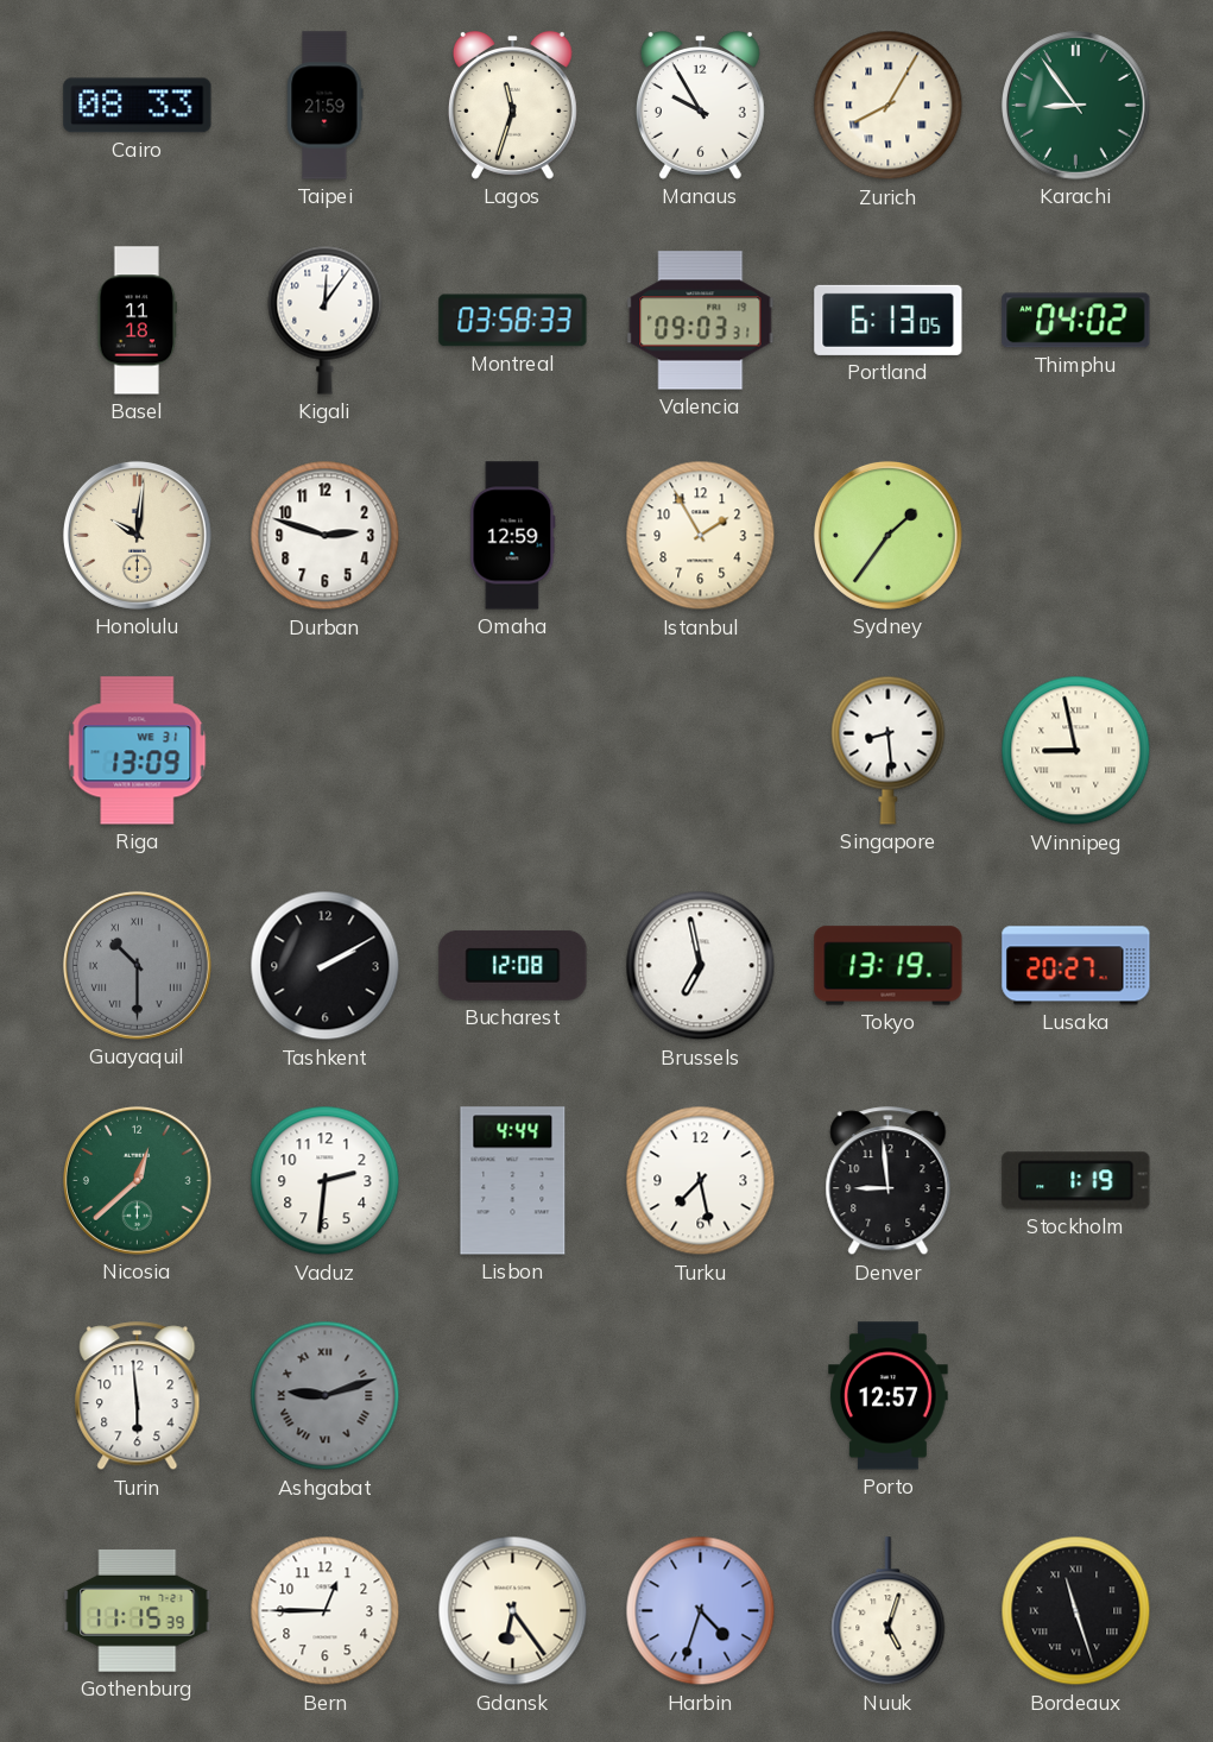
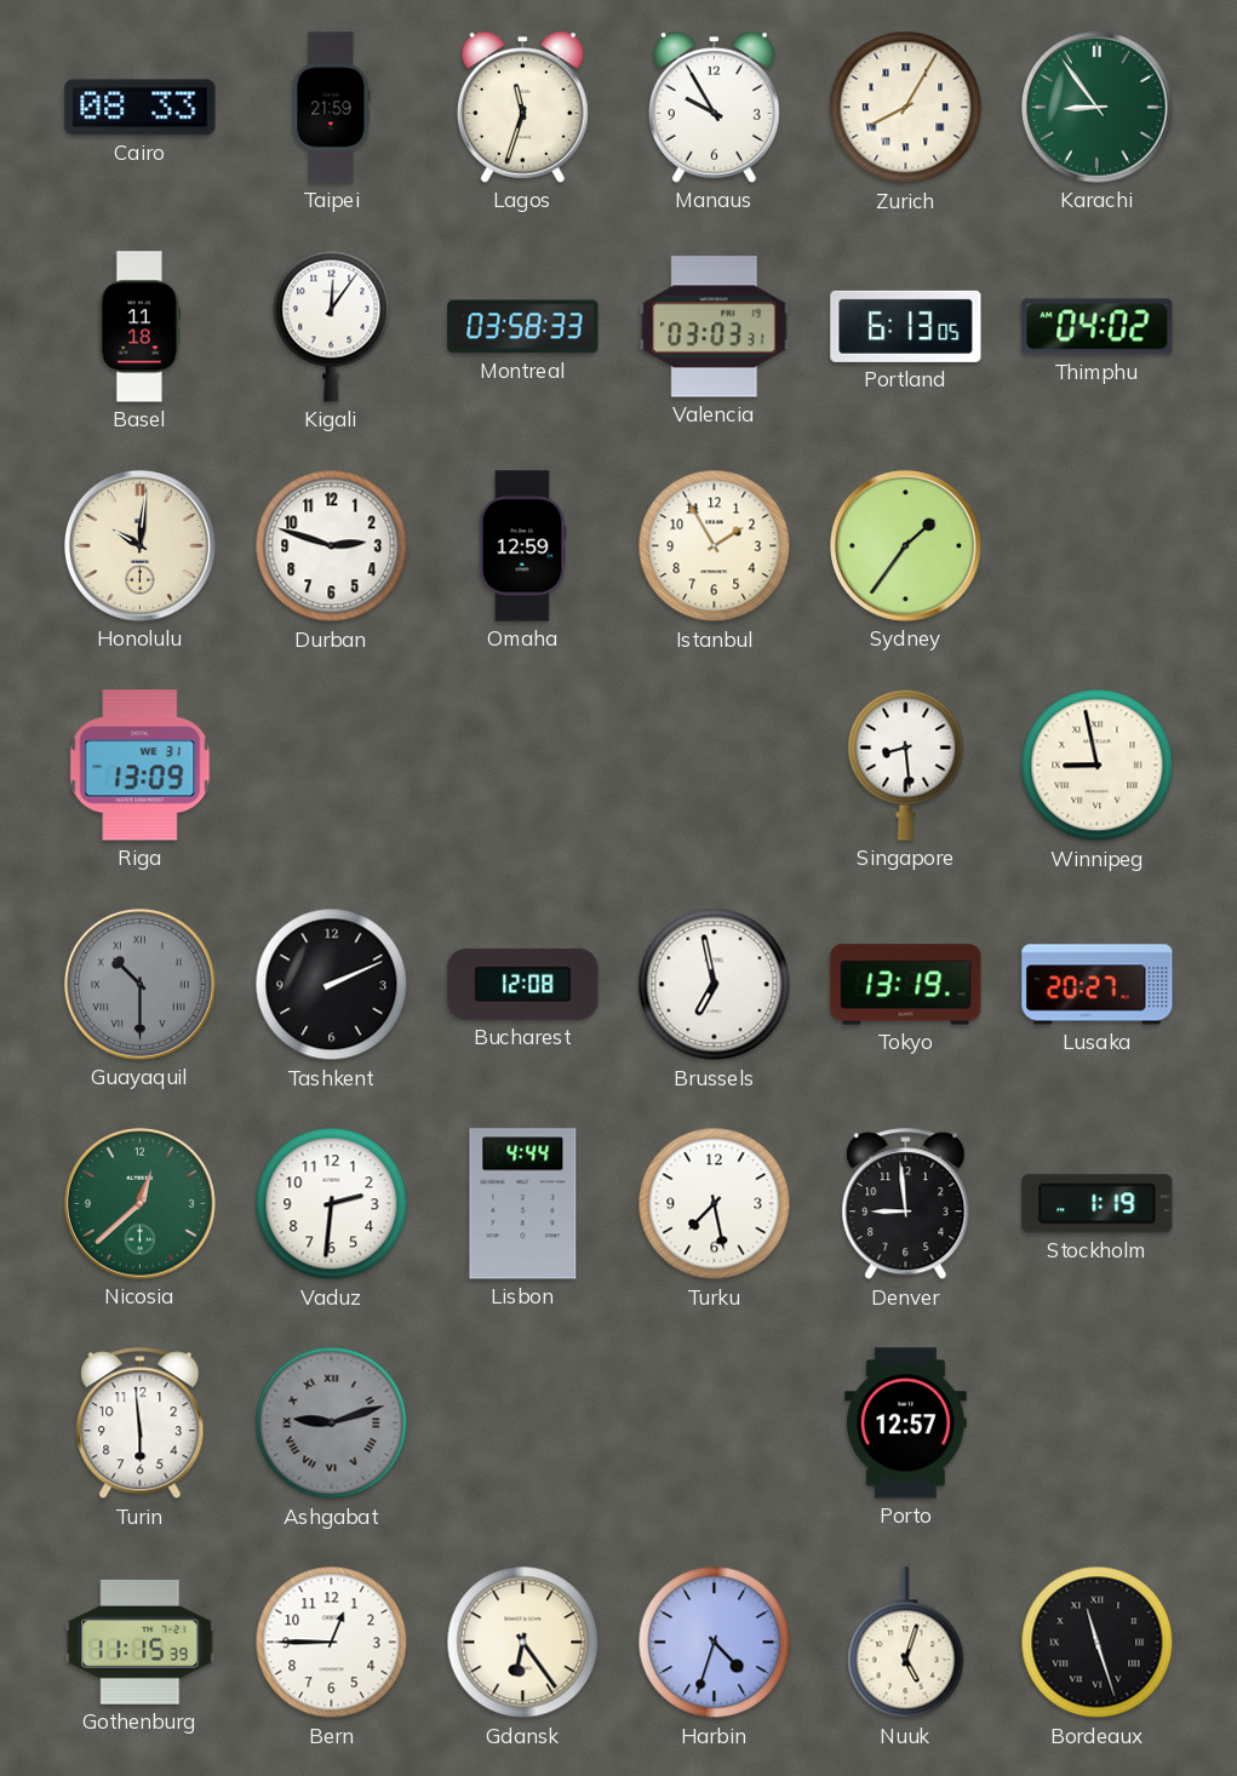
Valencia: 09:03 -> 03:03 (715, 327)
Tashkent: 2:10 -> 2:11 (332, 985)
